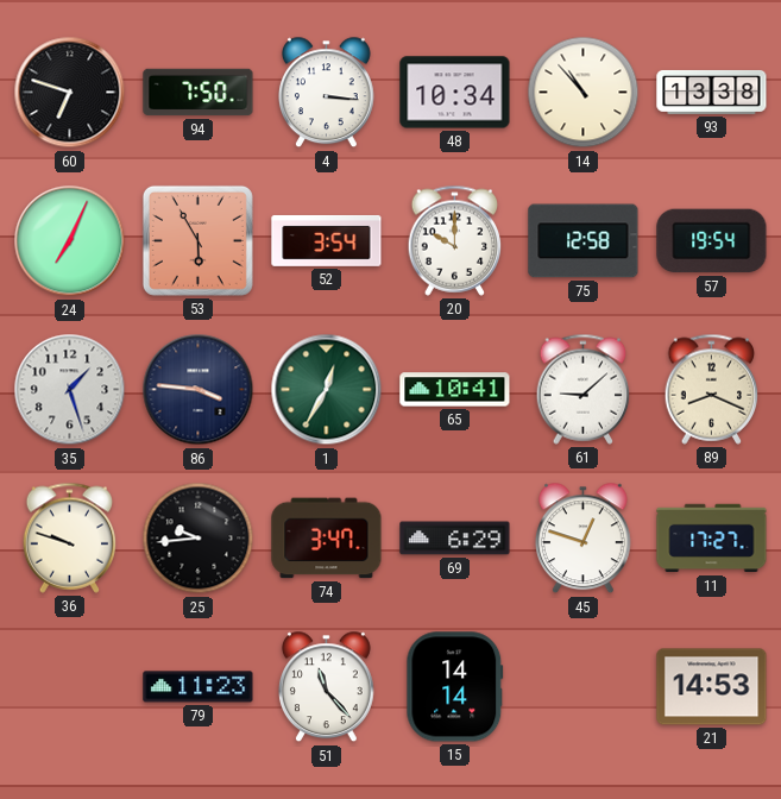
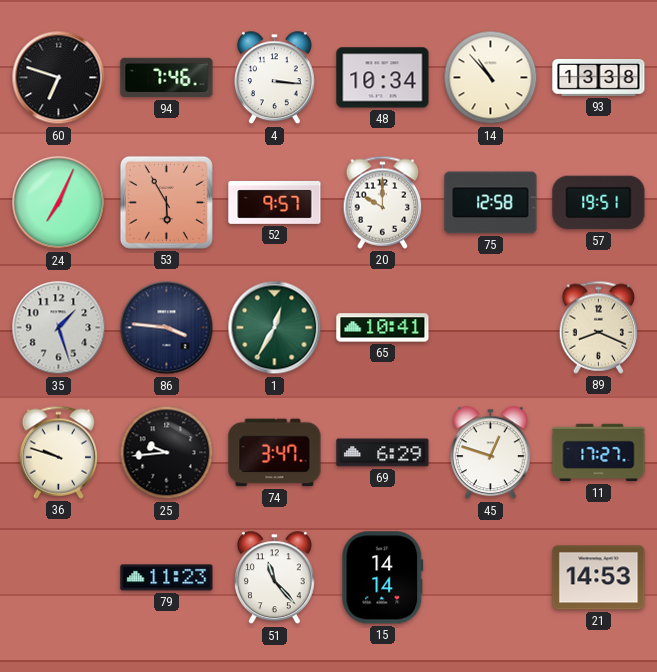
94: 7:50 -> 7:46 (167, 78)
52: 3:54 -> 9:57 (275, 202)
57: 19:54 -> 19:51 (599, 203)
61: 9:08 -> none (584, 389)
